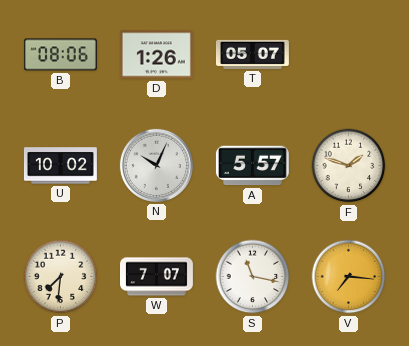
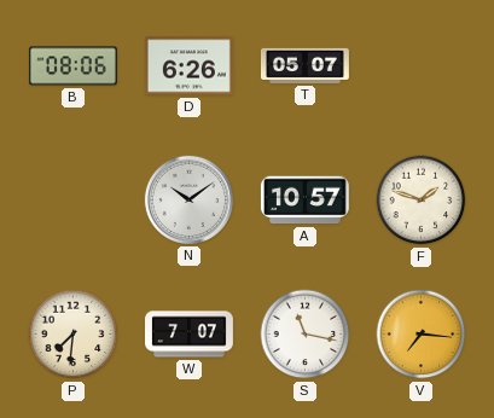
D: 1:26 -> 6:26 (188, 66)
U: 10:02 -> none (60, 166)
N: 10:04 -> 10:09 (188, 199)
A: 5:57 -> 10:57 (304, 201)
